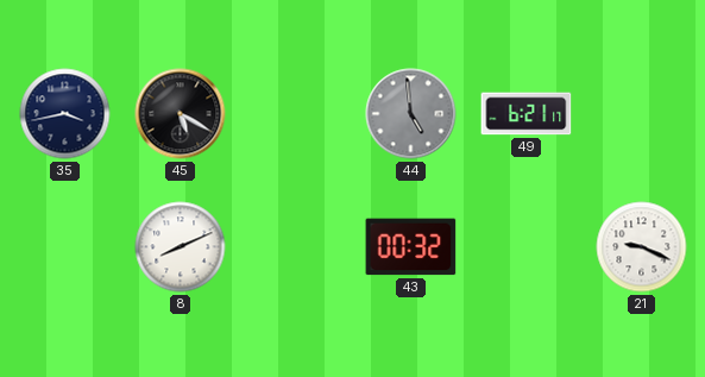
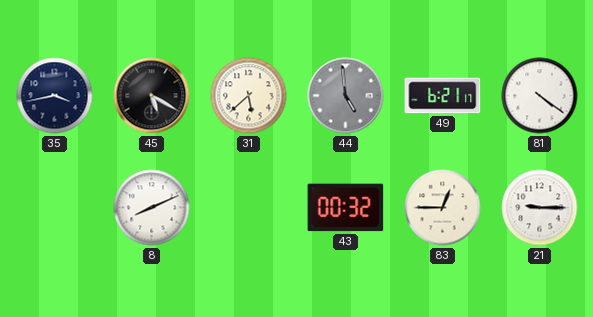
31: none -> 5:38 (249, 96)
81: none -> 4:21 (540, 96)
83: none -> 12:45 (443, 208)
21: 9:19 -> 9:15 (540, 208)
